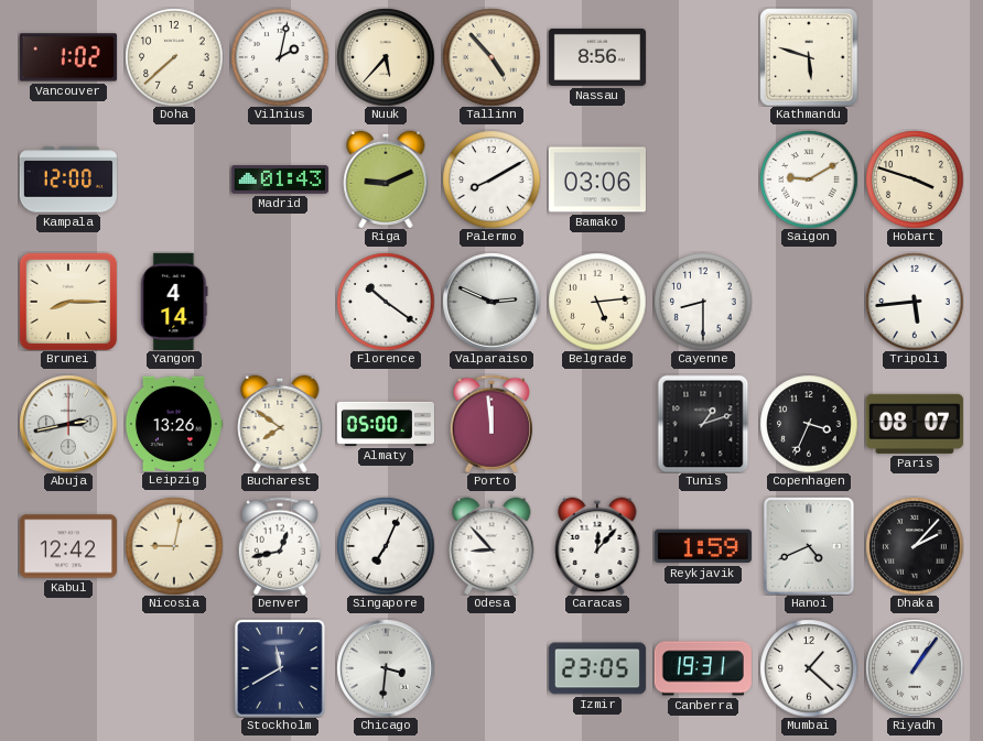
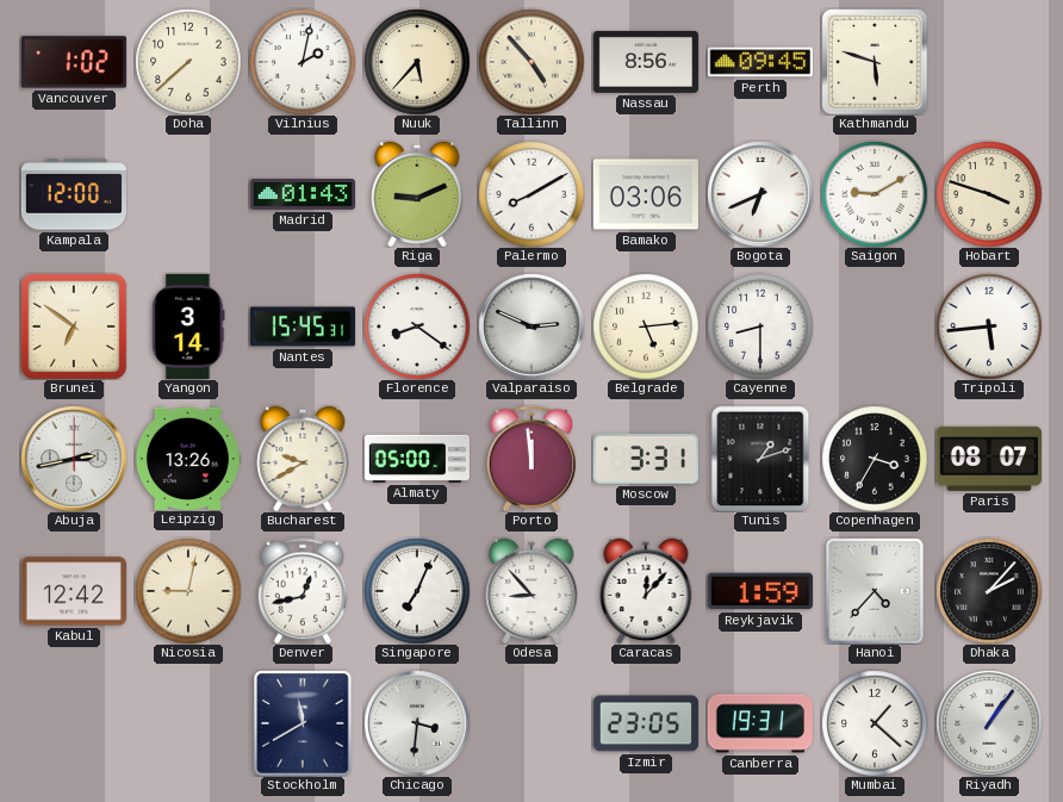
Perth: none -> 09:45 (760, 62)
Bogota: none -> 6:41 (760, 194)
Brunei: 8:15 -> 6:51 (73, 325)
Yangon: 4:14 -> 3:14 (188, 327)
Nantes: none -> 15:45 (303, 327)
Florence: 10:21 -> 8:21 (417, 327)
Bucharest: 7:51 -> 9:40 (303, 459)
Moscow: none -> 3:31 (646, 460)
Copenhagen: 3:34 -> 3:35 (875, 459)
Hanoi: 4:41 -> 4:37 (876, 591)
